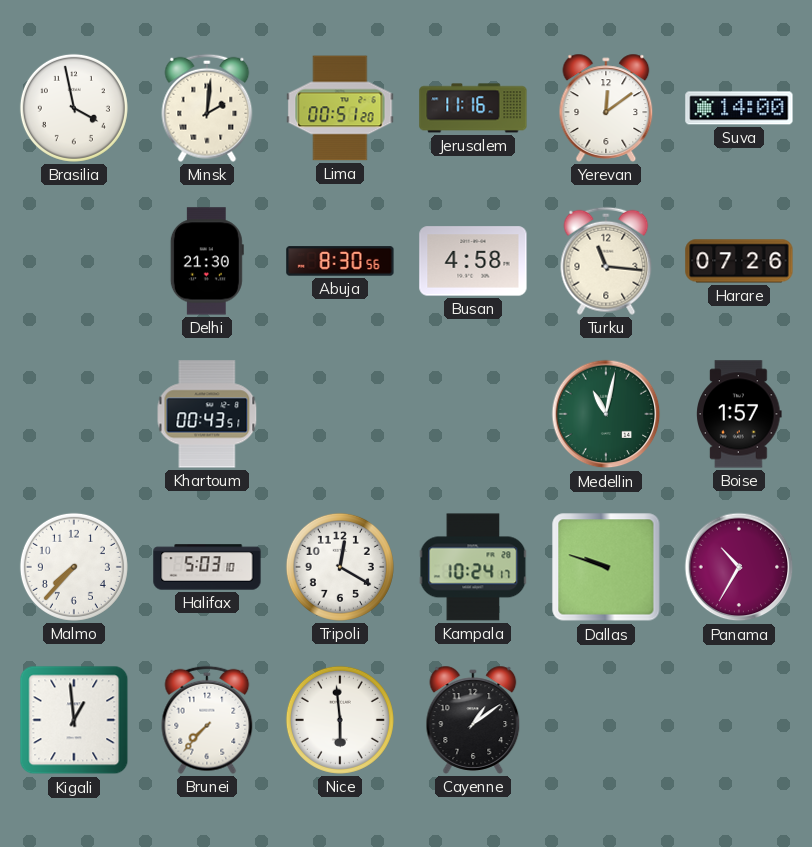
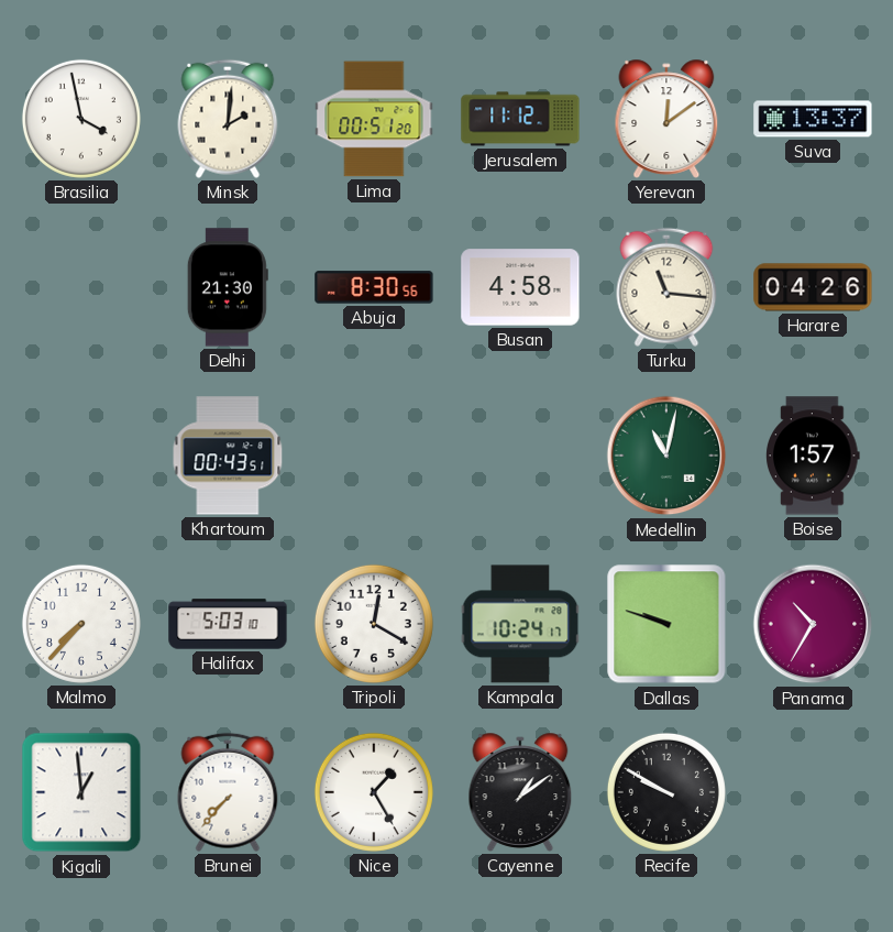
Jerusalem: 11:16 -> 11:12 (520, 119)
Suva: 14:00 -> 13:37 (813, 119)
Harare: 07:26 -> 04:26 (813, 287)
Nice: 5:59 -> 1:25 (374, 792)
Recife: none -> 9:50 (666, 792)
